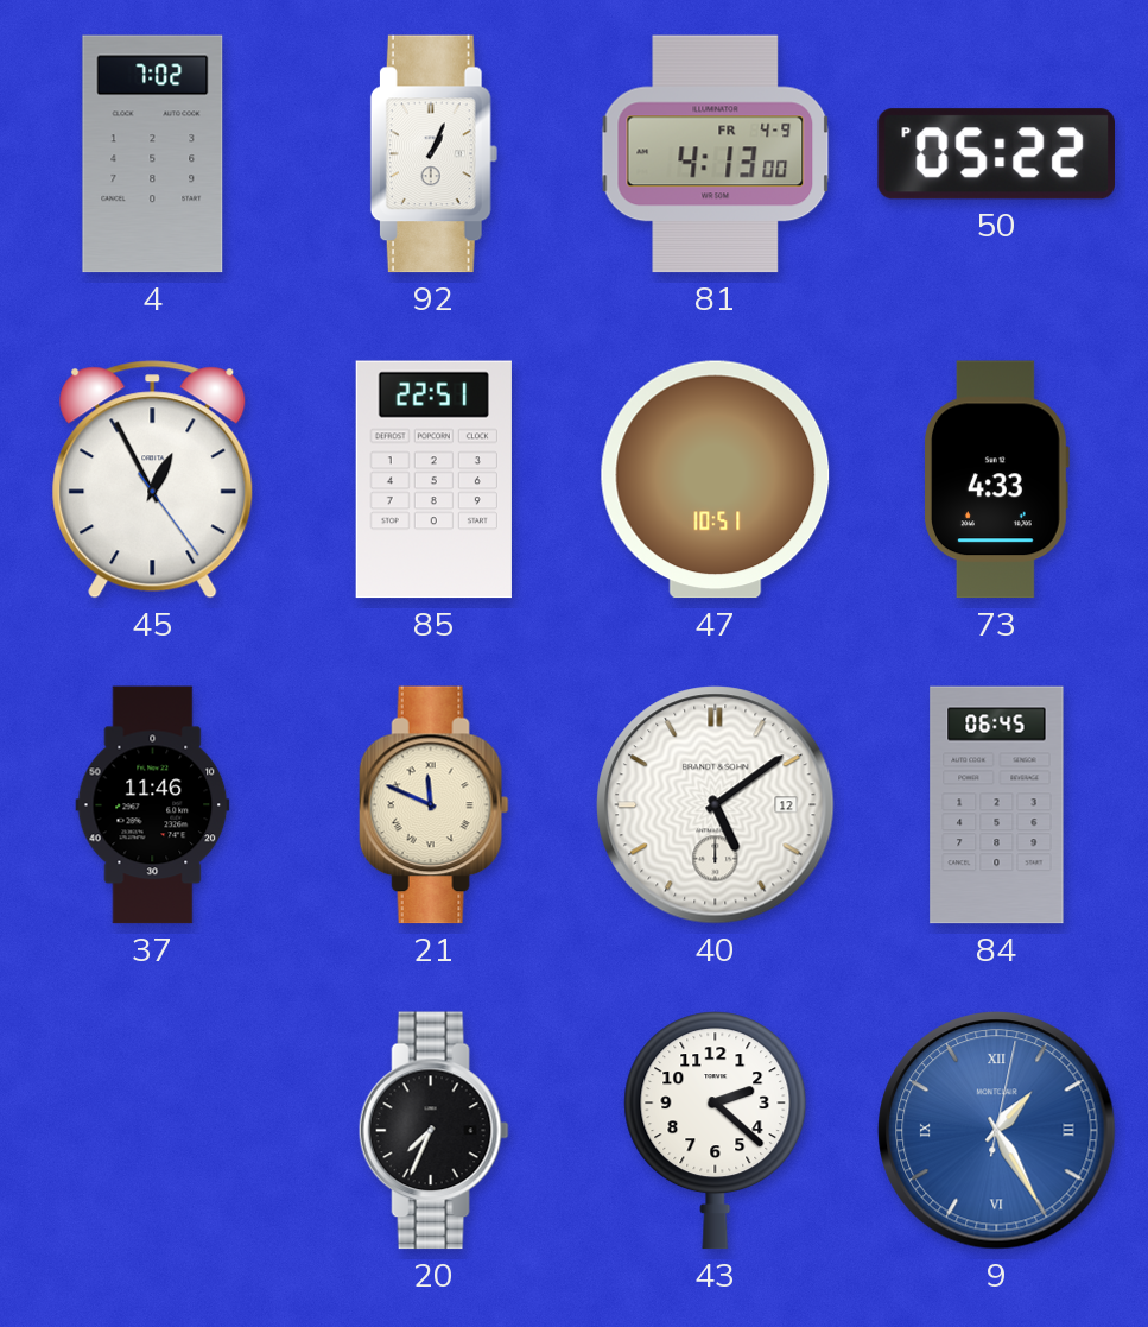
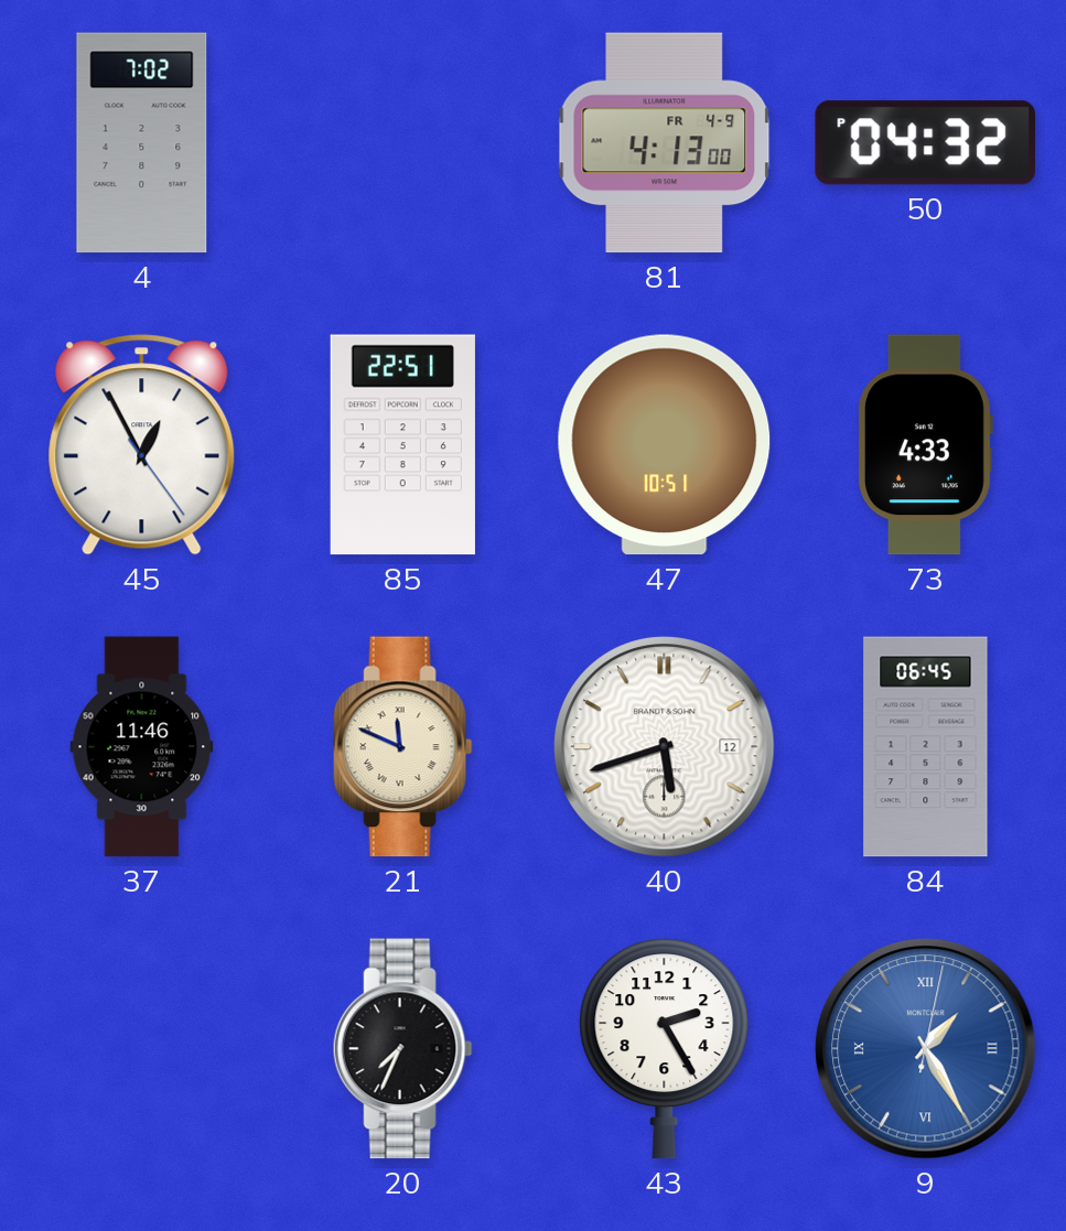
92: 1:04 -> none (433, 154)
50: 05:22 -> 04:32 (925, 143)
40: 5:09 -> 5:42 (665, 747)
43: 2:22 -> 2:25 (665, 1049)
